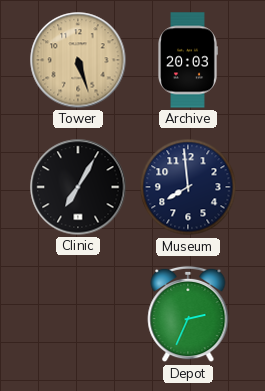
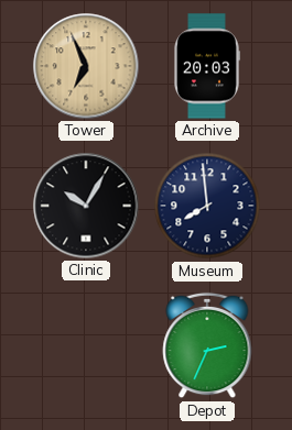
Tower: 5:27 -> 6:56 (86, 66)
Clinic: 7:05 -> 10:05 (86, 206)
